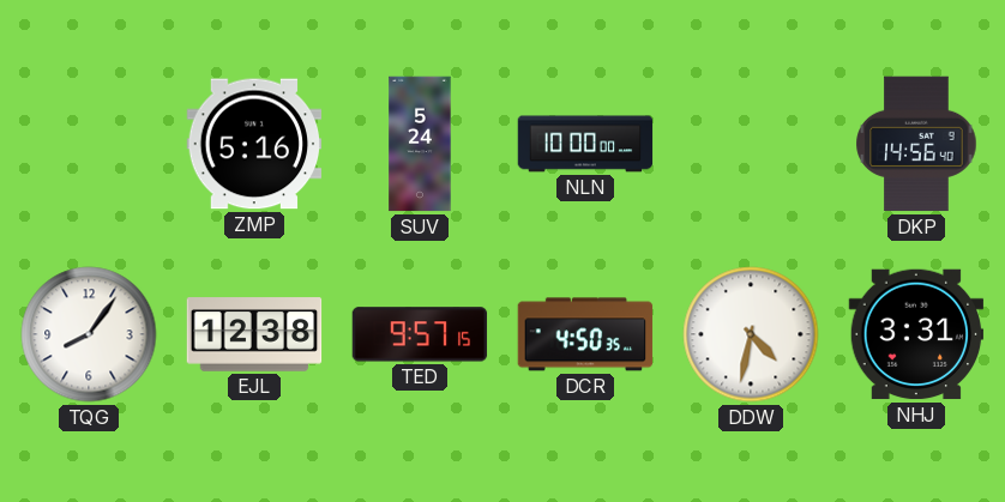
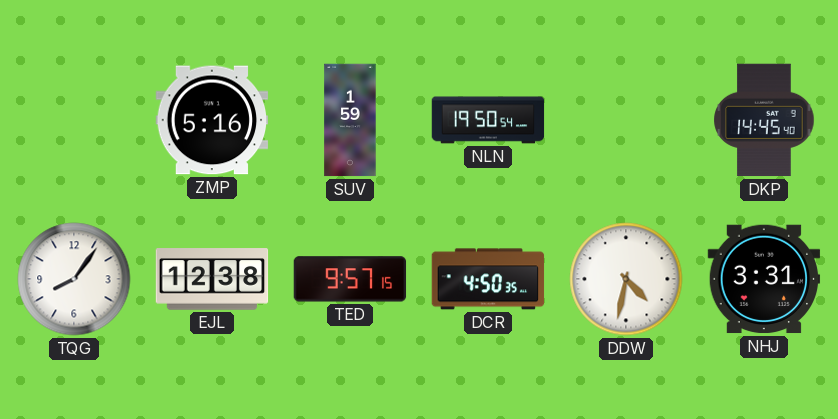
SUV: 5:24 -> 1:59 (350, 120)
NLN: 10:00 -> 19:50 (488, 120)
DKP: 14:56 -> 14:45 (764, 120)
